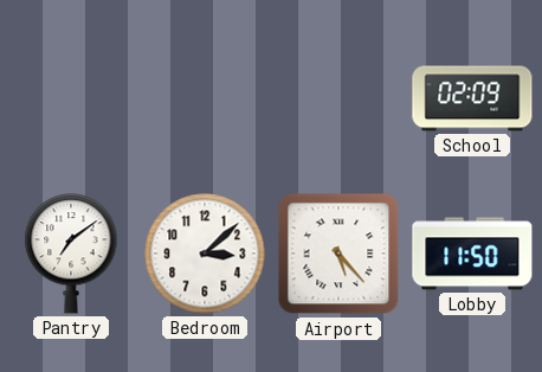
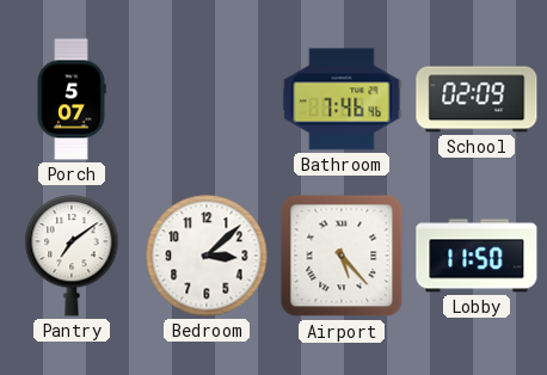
Porch: none -> 5:07 (72, 99)
Bathroom: none -> 7:46 (342, 99)
